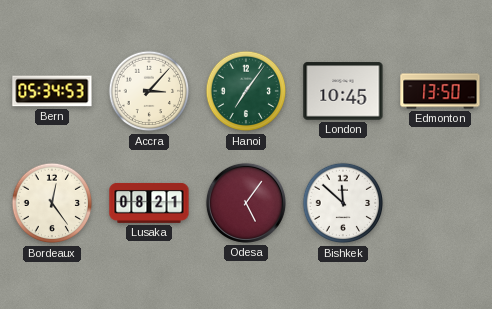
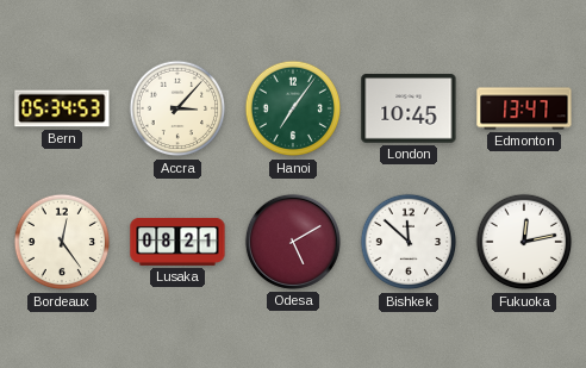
Edmonton: 13:50 -> 13:47 (524, 108)
Odesa: 5:06 -> 5:10 (293, 242)
Fukuoka: none -> 12:13 (524, 242)
